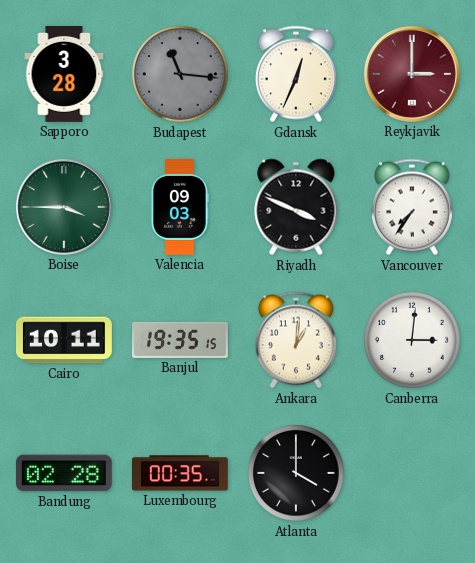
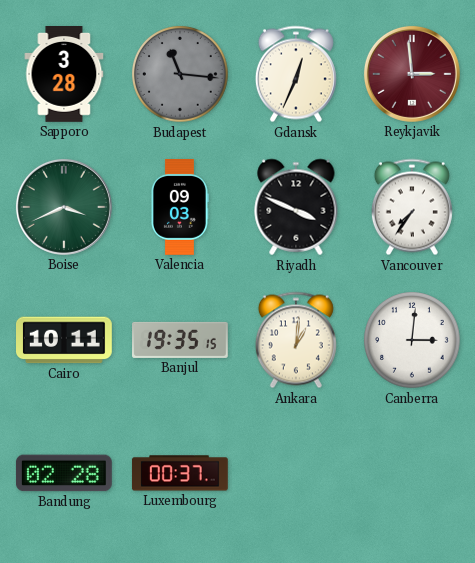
Reykjavik: 3:00 -> 2:59 (412, 74)
Boise: 3:45 -> 3:41 (64, 207)
Luxembourg: 00:35 -> 00:37 (180, 473)
Atlanta: 4:00 -> none (297, 474)
